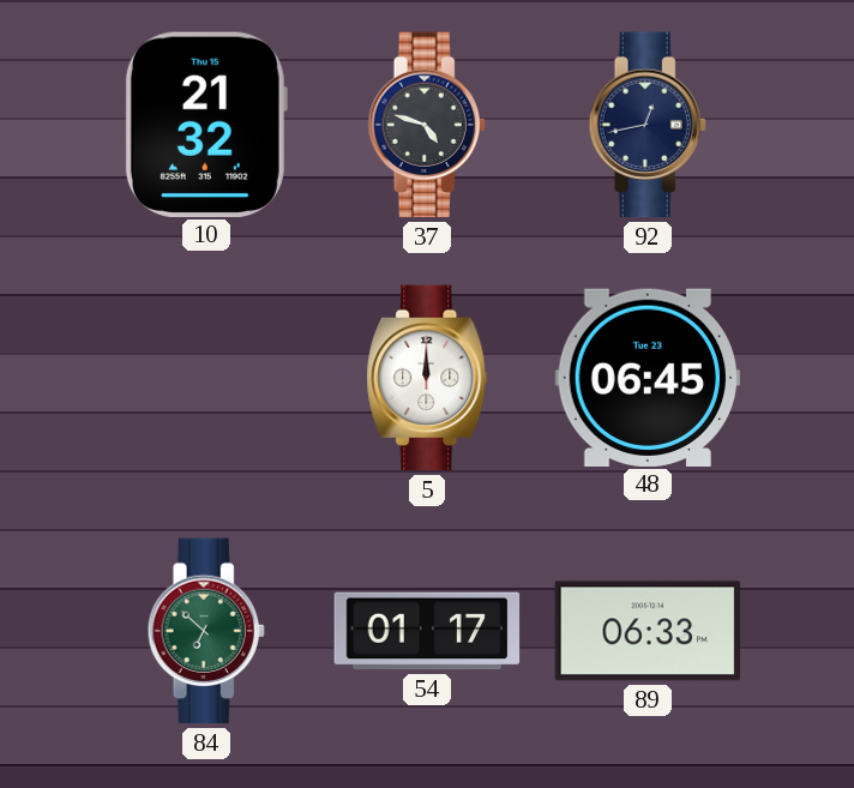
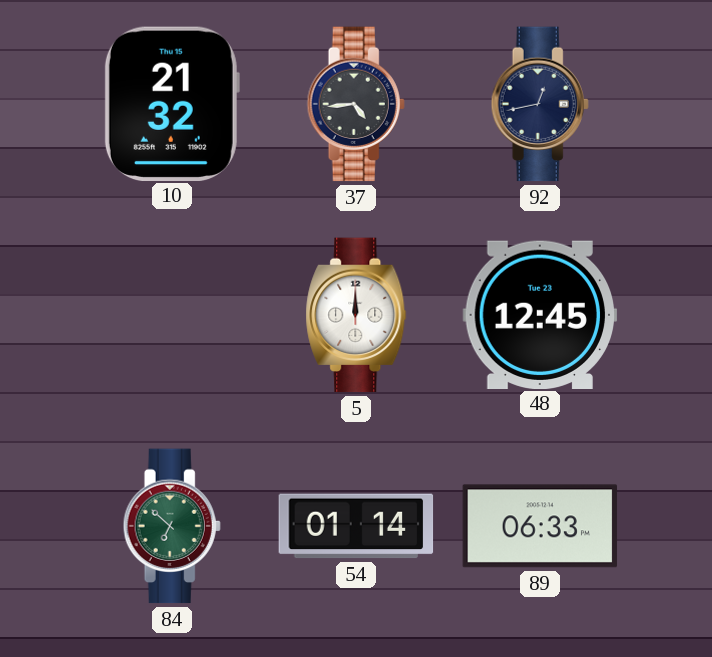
37: 4:48 -> 4:44 (356, 104)
48: 06:45 -> 12:45 (540, 314)
54: 01:17 -> 01:14 (356, 526)
